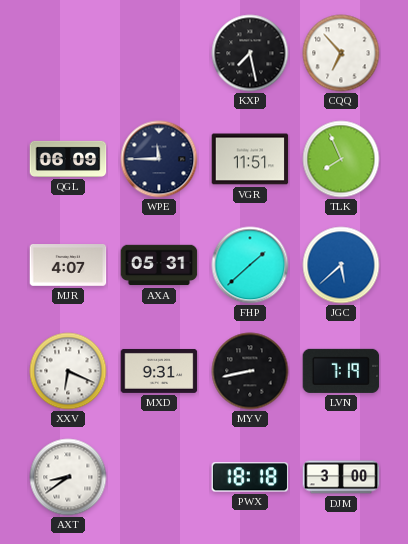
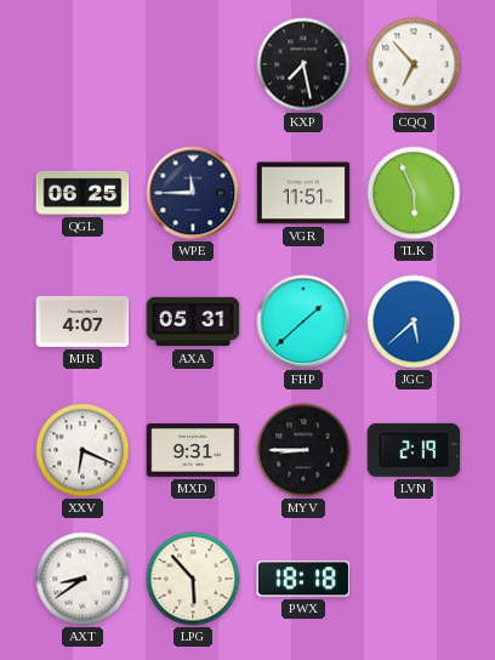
QGL: 06:09 -> 06:25 (82, 193)
TLK: 7:56 -> 5:56 (414, 193)
MYV: 8:43 -> 8:45 (303, 450)
LVN: 7:19 -> 2:19 (414, 450)
LPG: none -> 5:53 (193, 579)
DJM: 3:00 -> none (341, 477)
